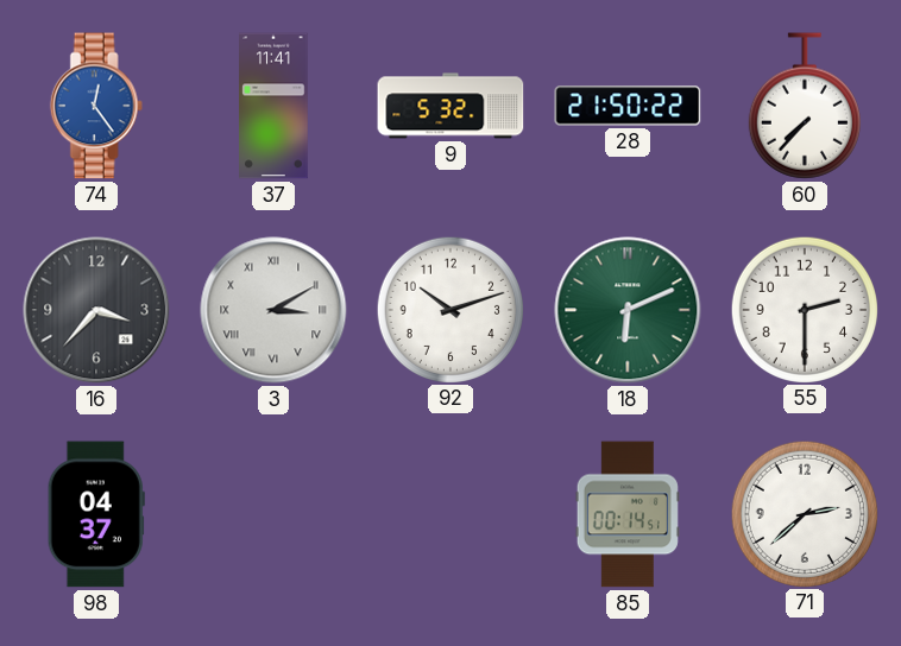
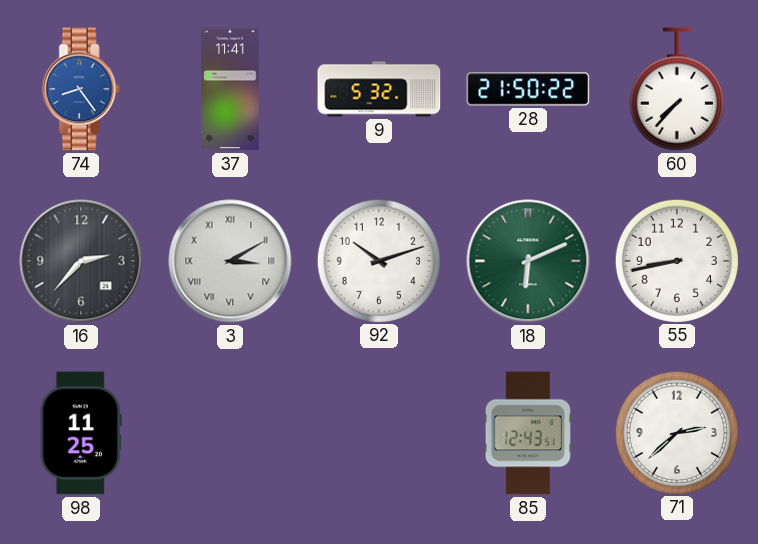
74: 12:24 -> 8:24 (81, 89)
16: 3:37 -> 2:37 (81, 261)
55: 2:30 -> 8:43 (676, 260)
98: 04:37 -> 11:25 (81, 433)
85: 00:14 -> 12:43 (528, 433)
